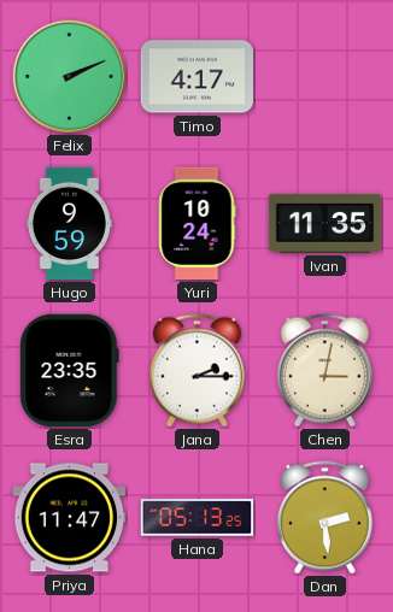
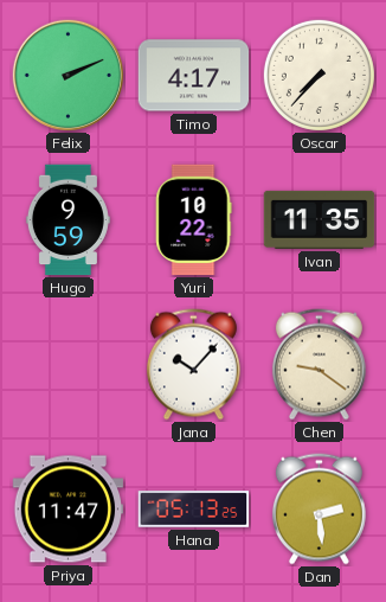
Oscar: none -> 7:37 (319, 75)
Yuri: 10:24 -> 10:22 (194, 220)
Esra: 23:35 -> none (70, 371)
Jana: 2:15 -> 10:07 (193, 365)
Chen: 3:02 -> 9:21 (319, 365)
